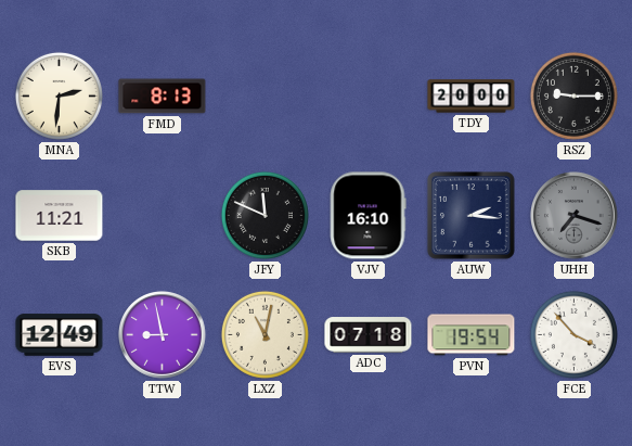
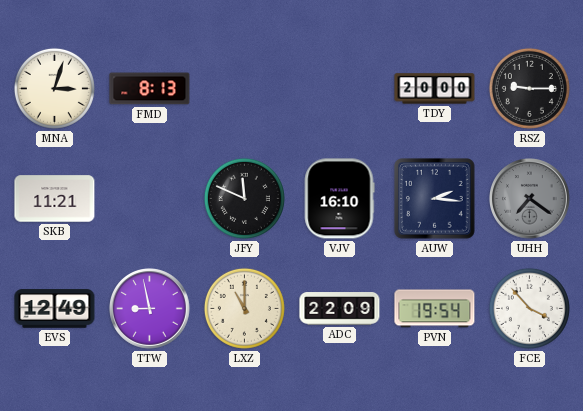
MNA: 2:31 -> 3:03 (54, 88)
UHH: 7:18 -> 7:21 (530, 199)
LXZ: 11:02 -> 11:00 (244, 308)
ADC: 07:18 -> 22:09 (340, 309)
